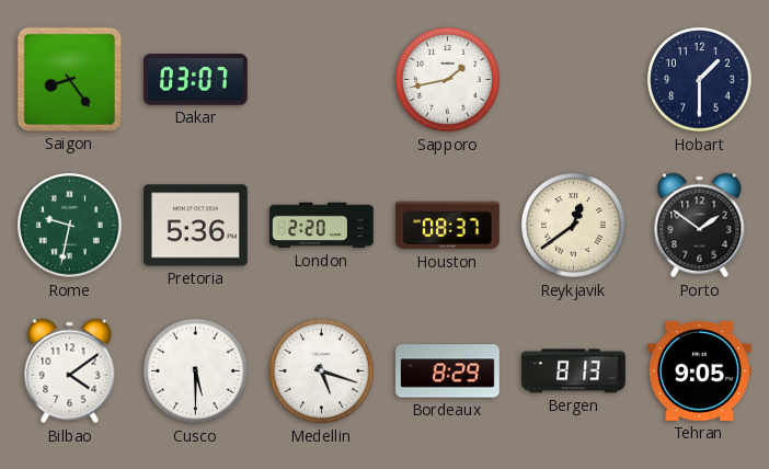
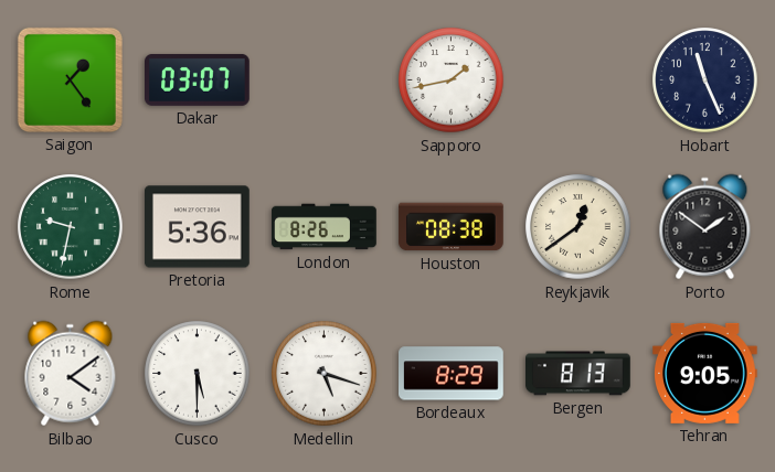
Saigon: 8:24 -> 1:24 (70, 79)
Hobart: 1:30 -> 11:26 (705, 81)
London: 2:20 -> 8:26 (325, 227)
Houston: 08:37 -> 08:38 (452, 227)
